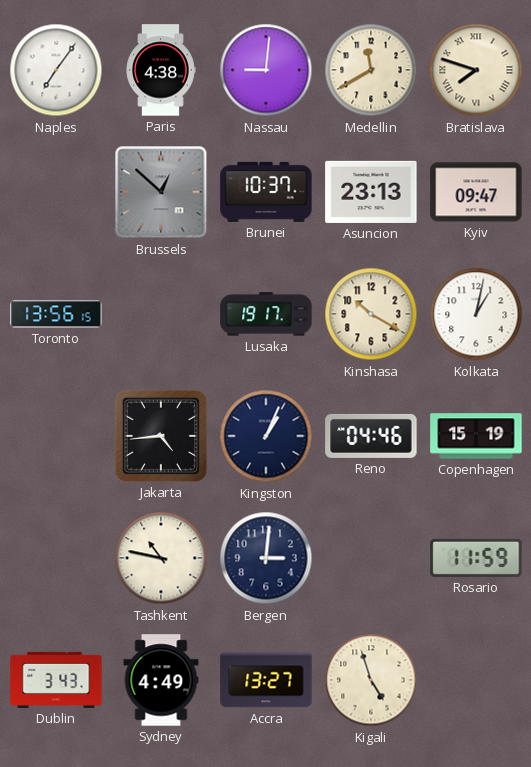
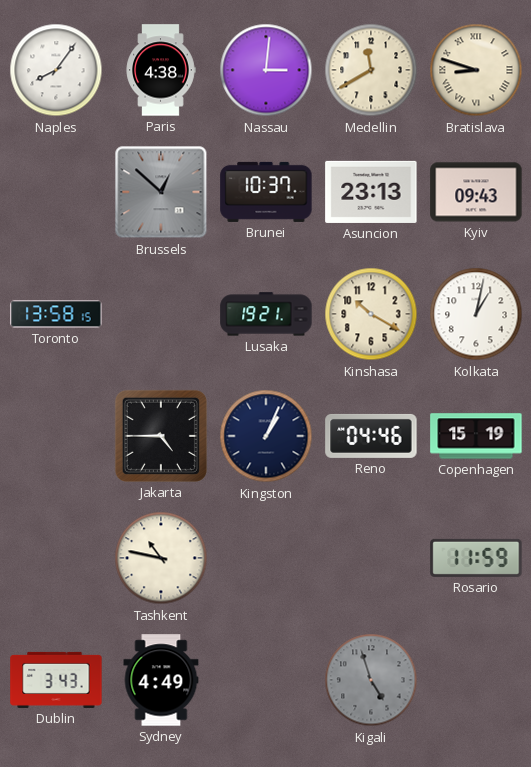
Naples: 7:06 -> 8:06 (56, 70)
Nassau: 9:01 -> 3:01 (266, 70)
Bratislava: 7:48 -> 8:48 (476, 70)
Kyiv: 09:47 -> 09:43 (476, 192)
Toronto: 13:56 -> 13:58 (56, 314)
Lusaka: 19:17 -> 19:21 (266, 314)
Jakarta: 4:44 -> 4:45 (161, 436)
Bergen: 3:01 -> none (266, 558)
Accra: 13:27 -> none (266, 680)
Kigali dial: cream -> grey (371, 680)
